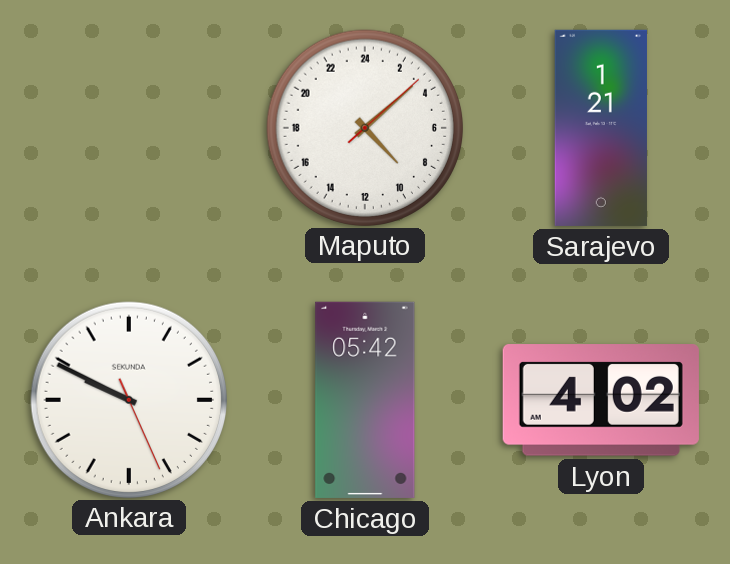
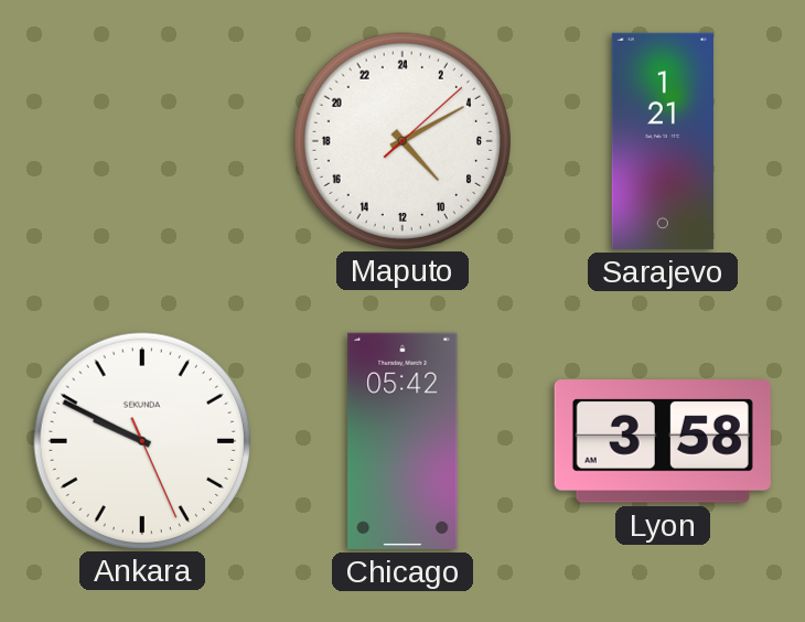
Maputo: 9:08 -> 9:10 (401, 140)
Lyon: 4:02 -> 3:58 (663, 441)
